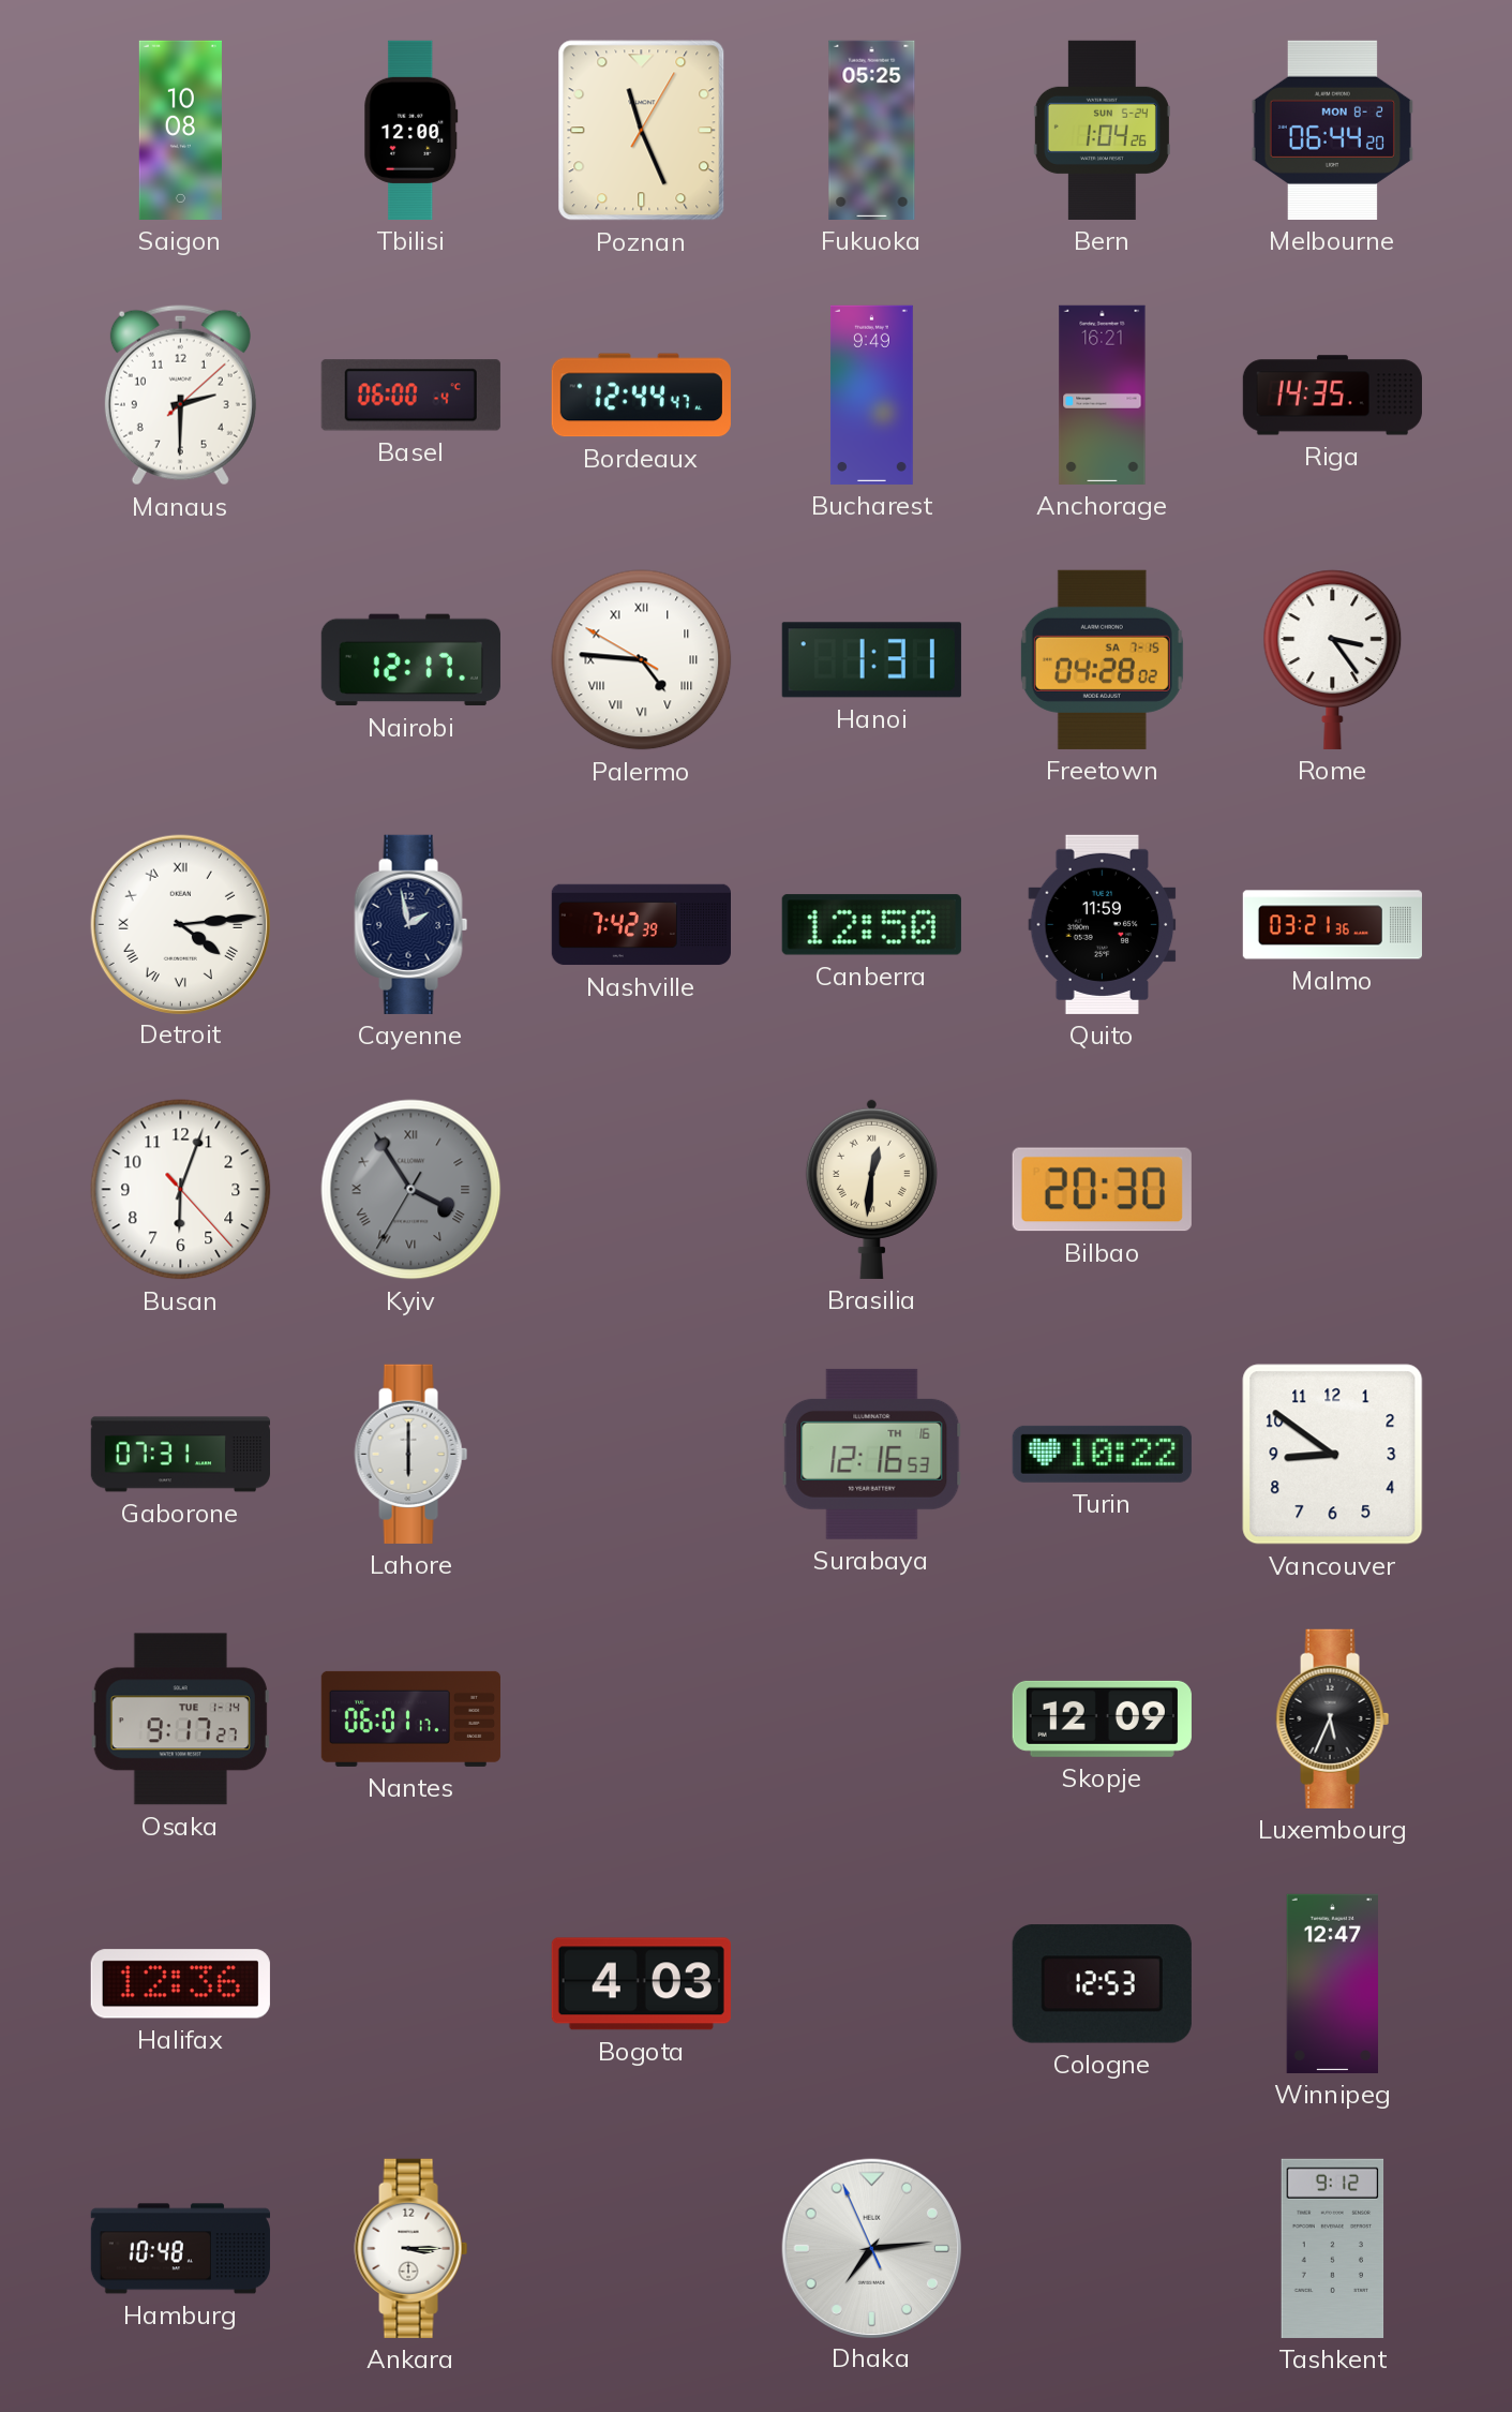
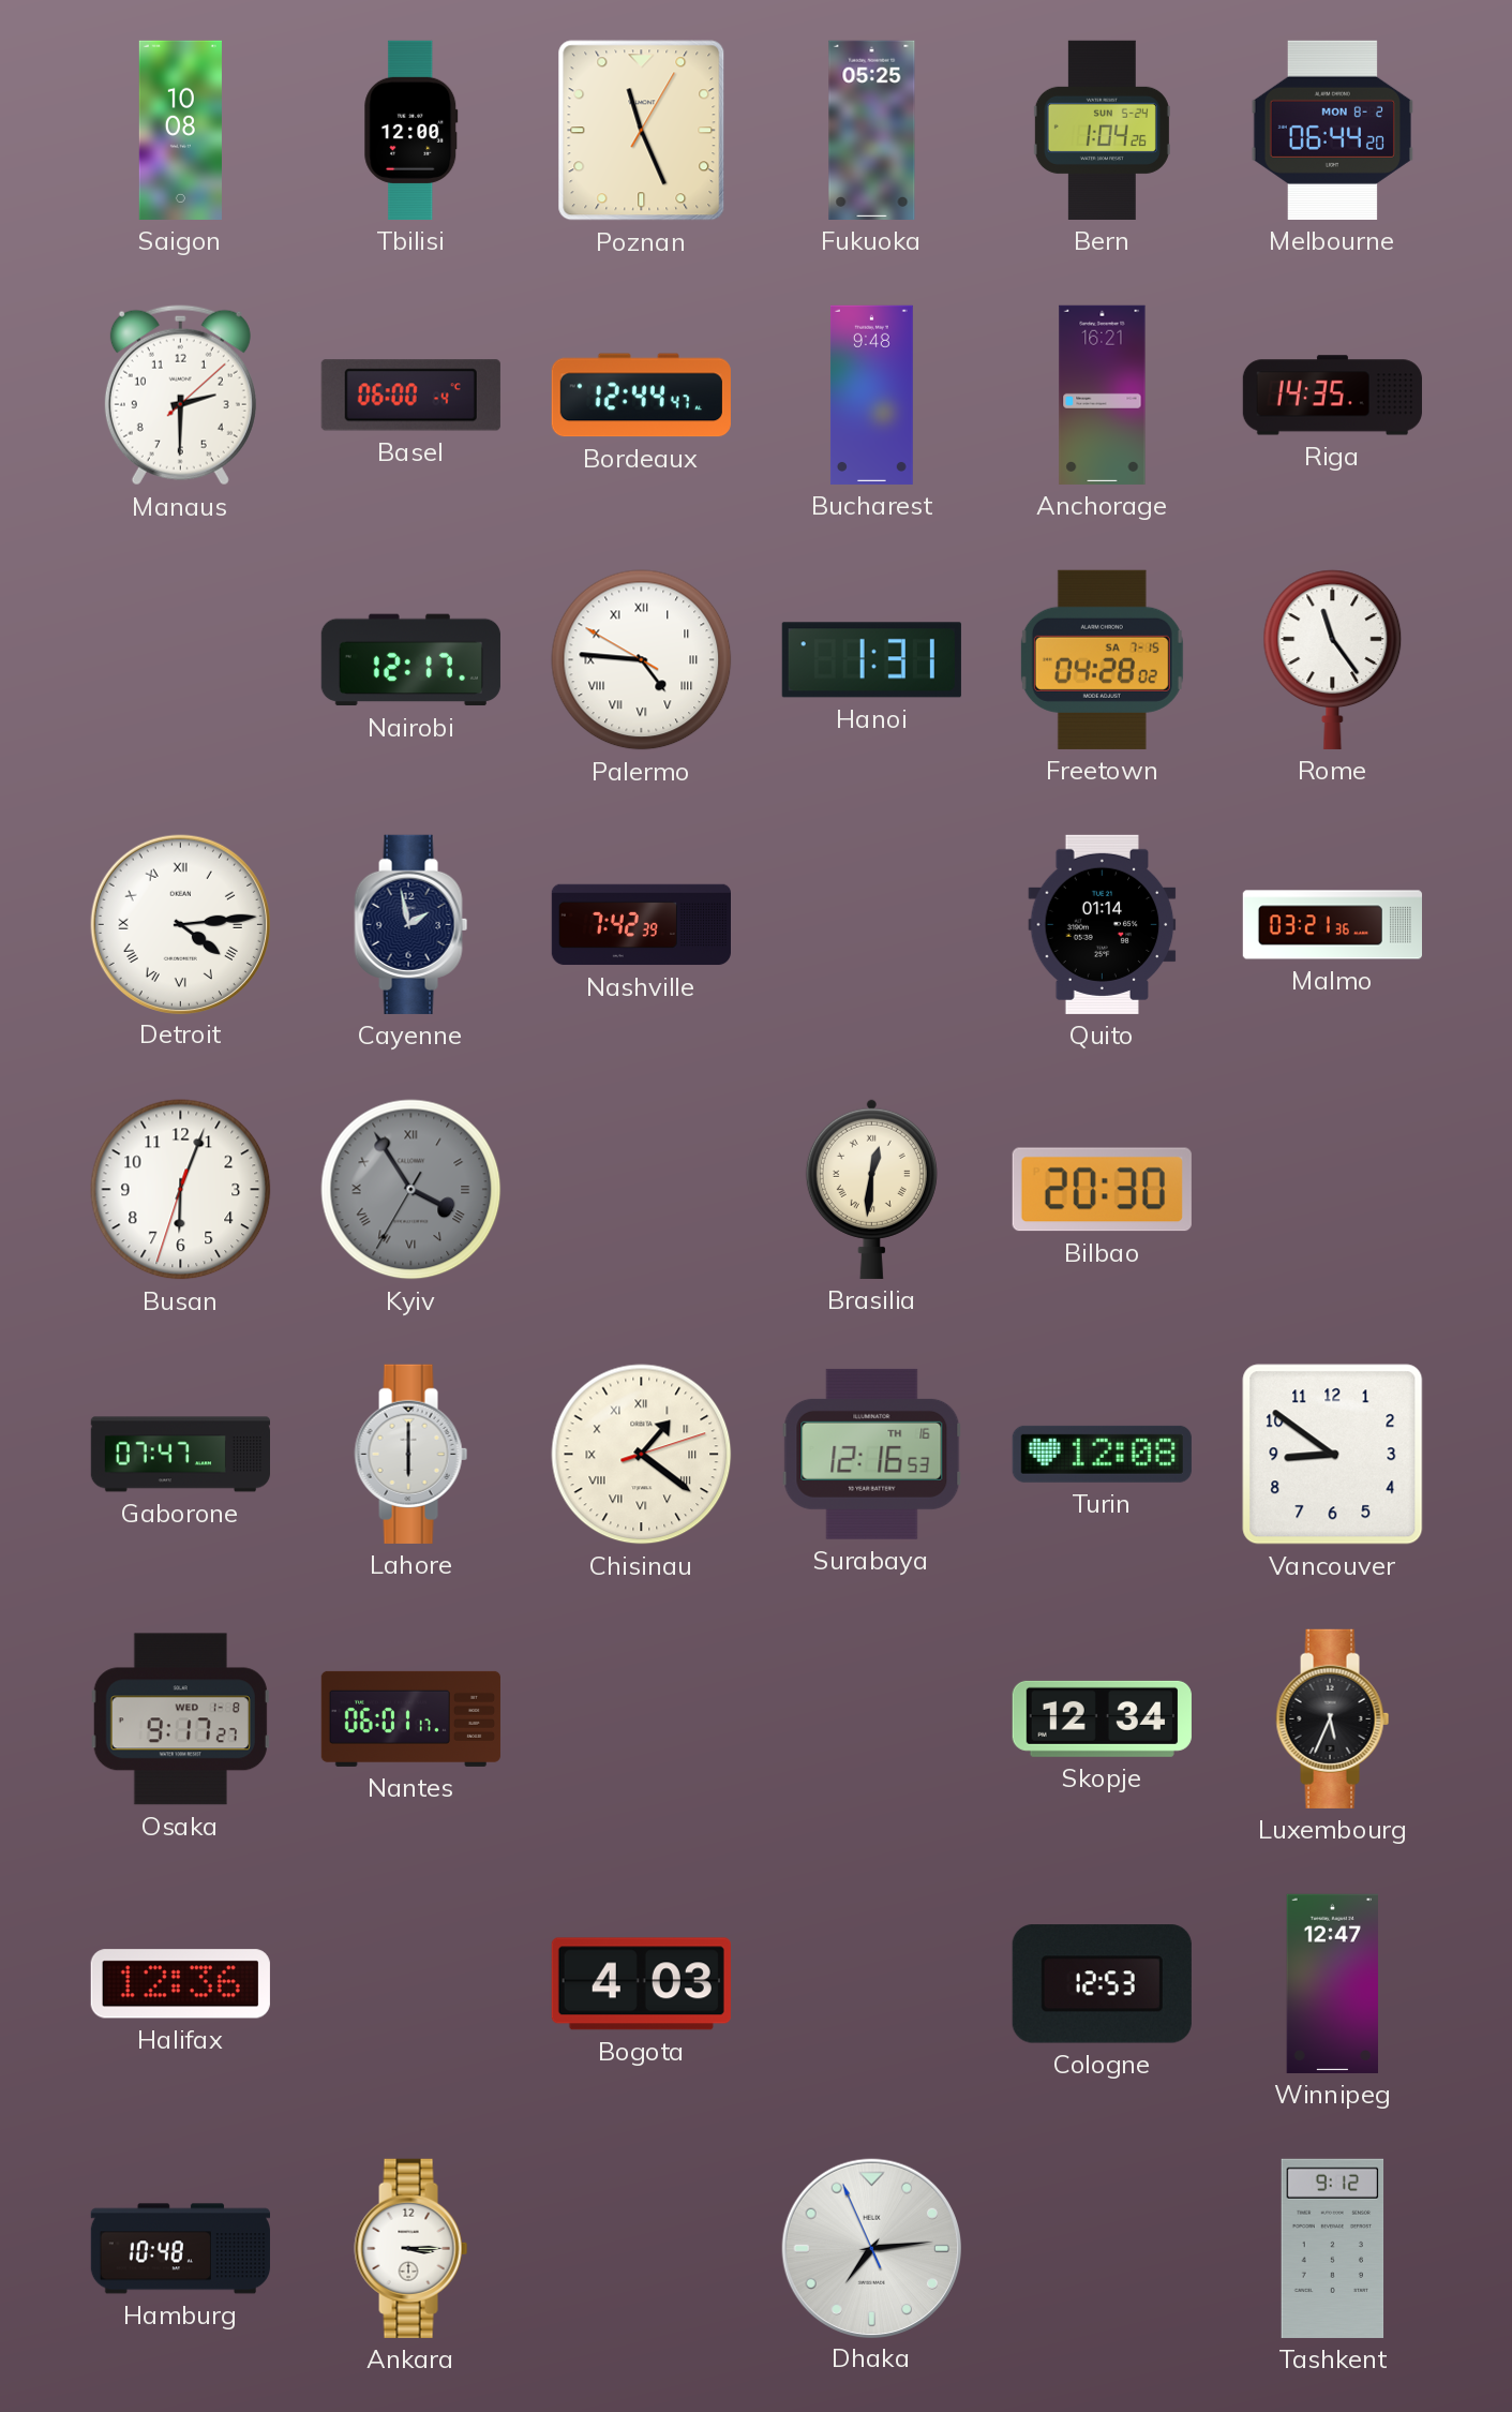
Bucharest: 9:49 -> 9:48 (871, 394)
Rome: 3:24 -> 11:24 (1333, 659)
Canberra: 12:50 -> none (871, 925)
Quito: 11:59 -> 01:14 (1103, 924)
Busan: 6:03:23 -> 6:03:33 (181, 1190)
Gaborone: 07:31 -> 07:47 (180, 1455)
Chisinau: none -> 1:21 (642, 1455)
Turin: 10:22 -> 12:08 (1102, 1454)
Osaka date: TUE 1-14 -> WED 1-8 (180, 1719)
Skopje: 12:09 -> 12:34 (1102, 1718)
